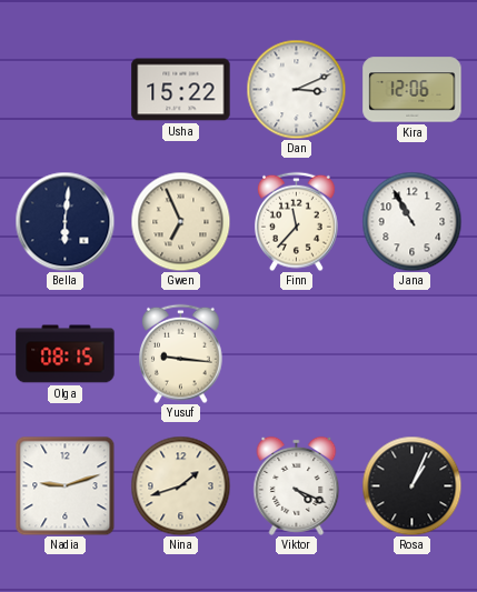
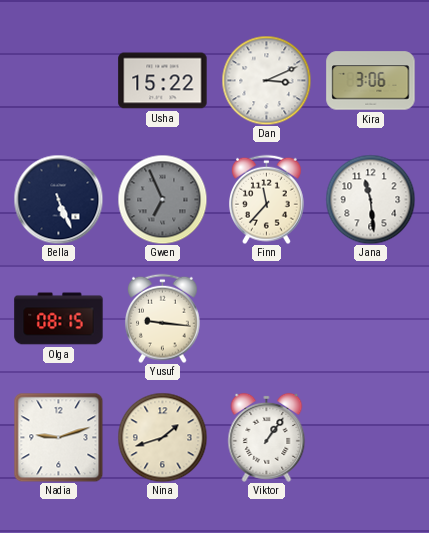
Kira: 12:06 -> 3:06 (371, 81)
Bella: 6:01 -> 5:26 (58, 199)
Gwen dial: cream -> grey (162, 199)
Jana: 10:55 -> 11:29 (370, 199)
Viktor: 4:19 -> 1:06 (267, 437)
Rosa: 1:04 -> none (411, 485)
